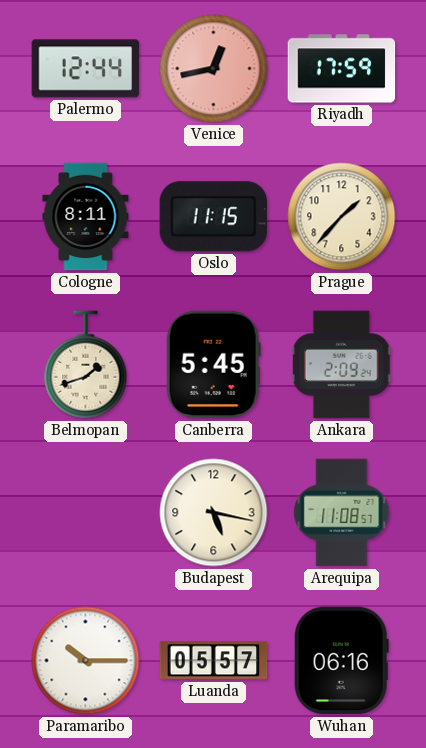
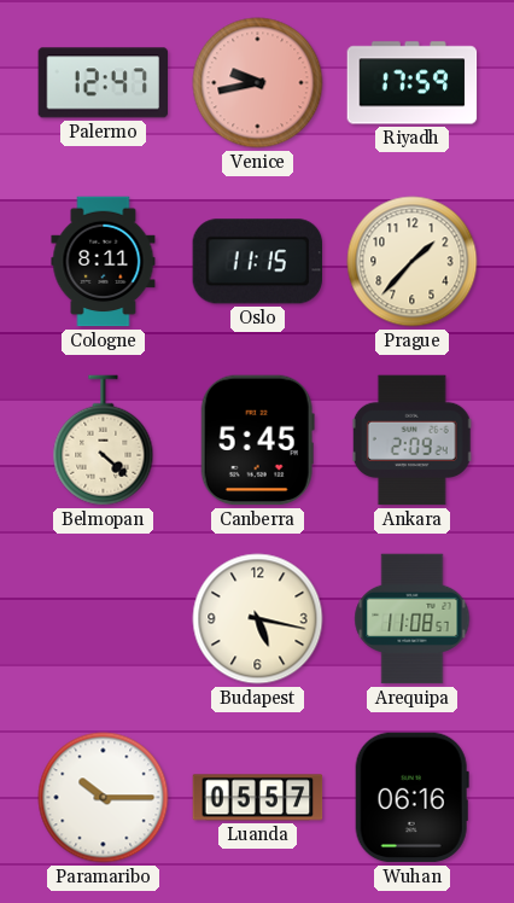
Palermo: 12:44 -> 12:47 (104, 83)
Venice: 12:43 -> 9:43 (258, 83)
Belmopan: 1:42 -> 4:22 (104, 441)
